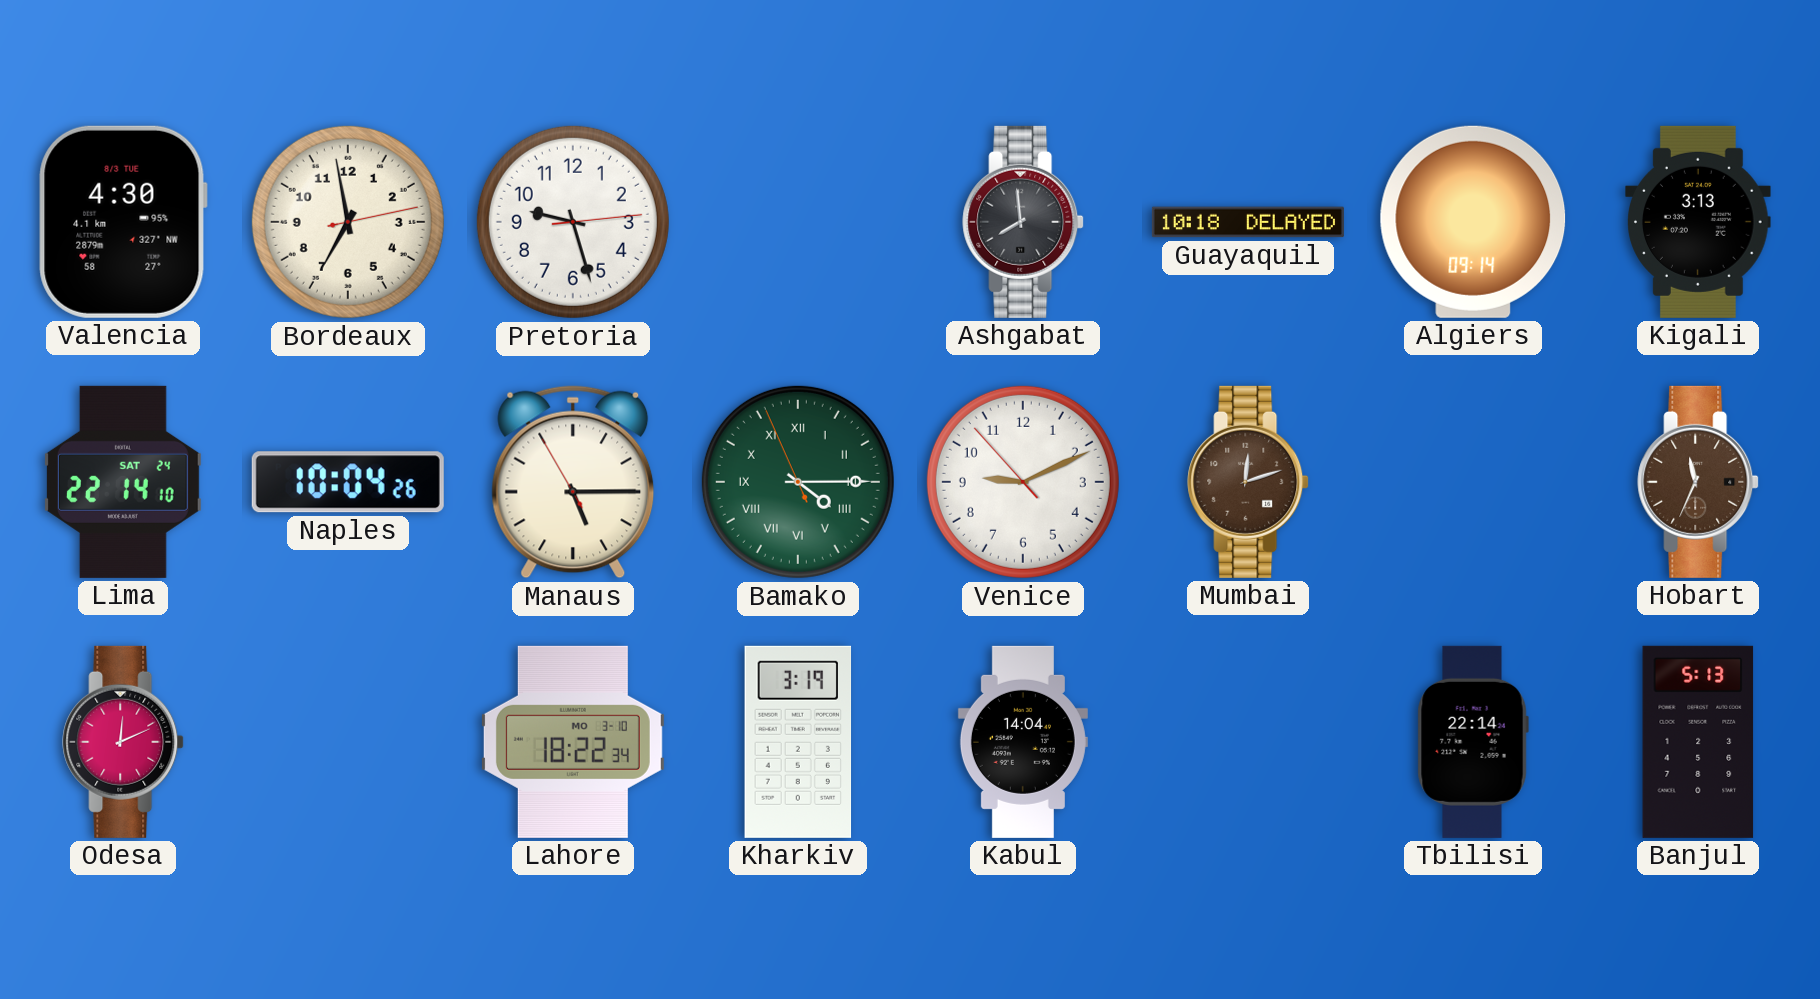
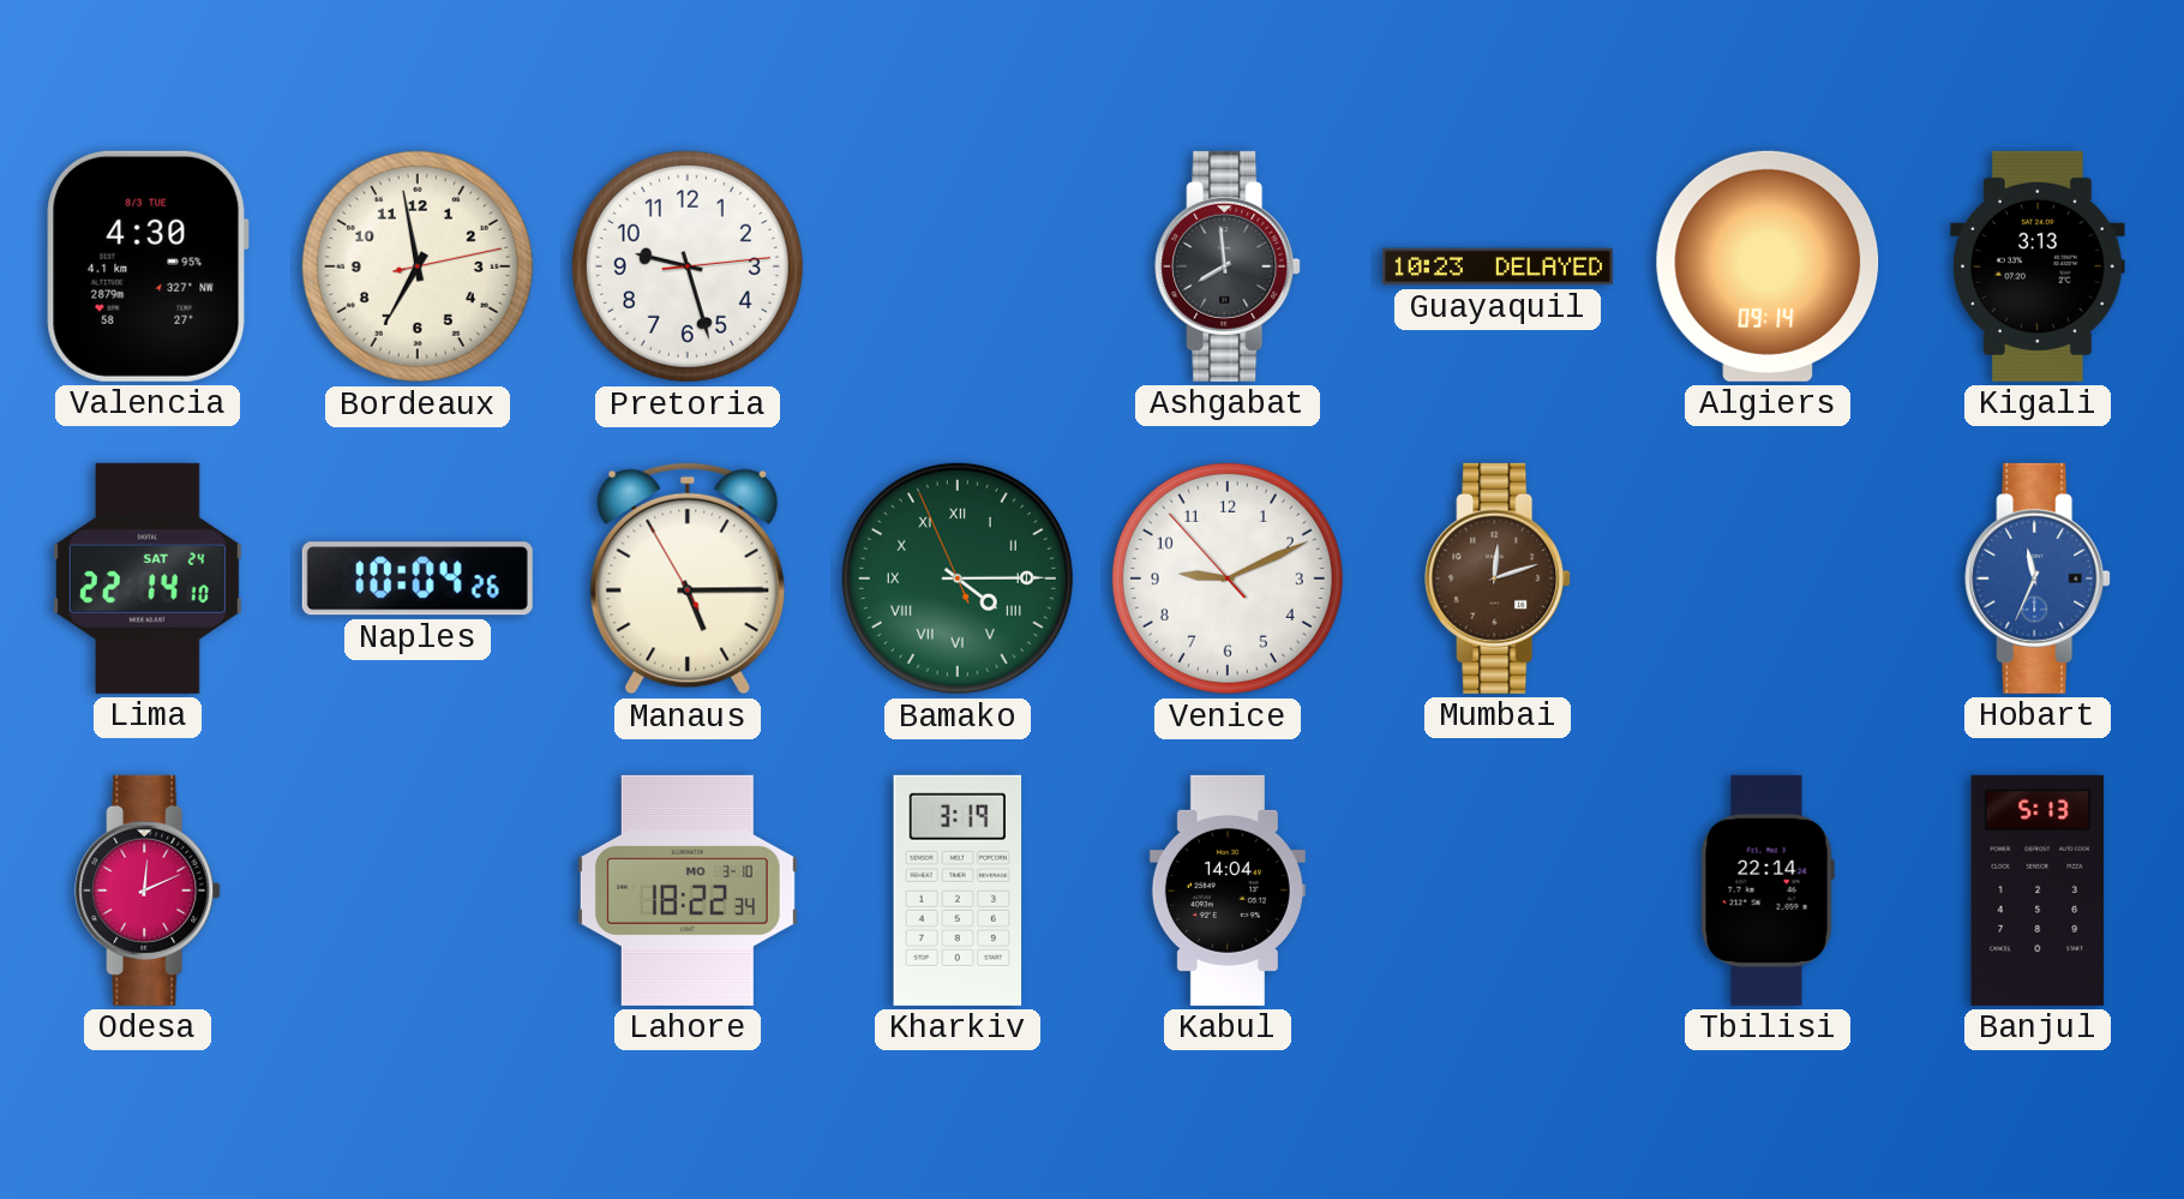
Guayaquil: 10:18 -> 10:23 (1498, 266)
Hobart dial: brown -> blue (2038, 578)
